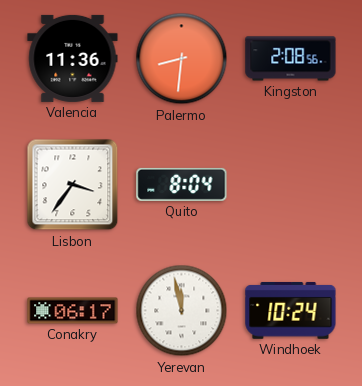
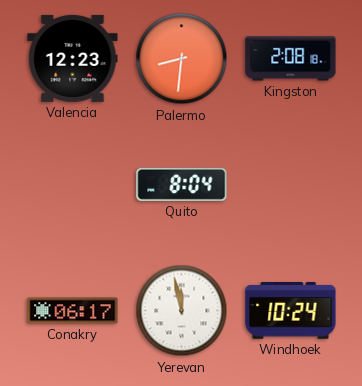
Valencia: 11:36 -> 12:23 (73, 58)
Kingston: 2:08:56 -> 2:08:18 (291, 59)
Lisbon: 3:36 -> none (73, 185)
